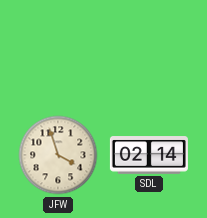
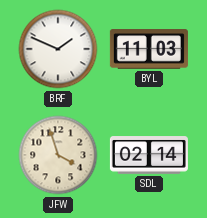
BRF: none -> 1:49 (58, 49)
BYL: none -> 11:03 (149, 49)
